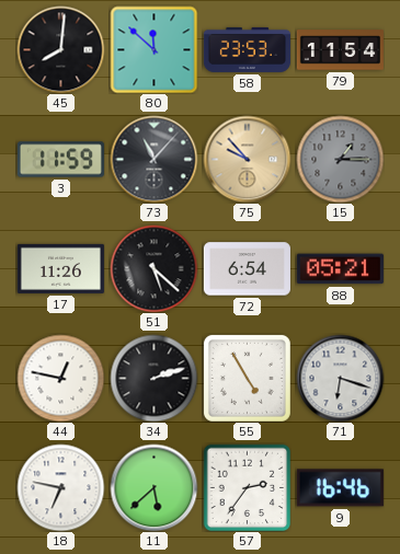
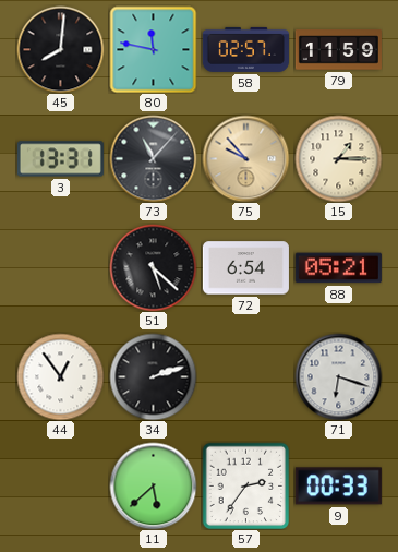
80: 11:52 -> 11:47 (153, 49)
58: 23:53 -> 02:57 (245, 49)
79: 11:54 -> 11:59 (338, 50)
3: 11:59 -> 13:31 (60, 159)
15 dial: grey -> cream (338, 158)
17: 11:26 -> none (60, 268)
44: 12:47 -> 12:54 (60, 376)
55: 4:55 -> none (247, 378)
18: 6:47 -> none (60, 487)
9: 16:46 -> 00:33 (338, 487)
